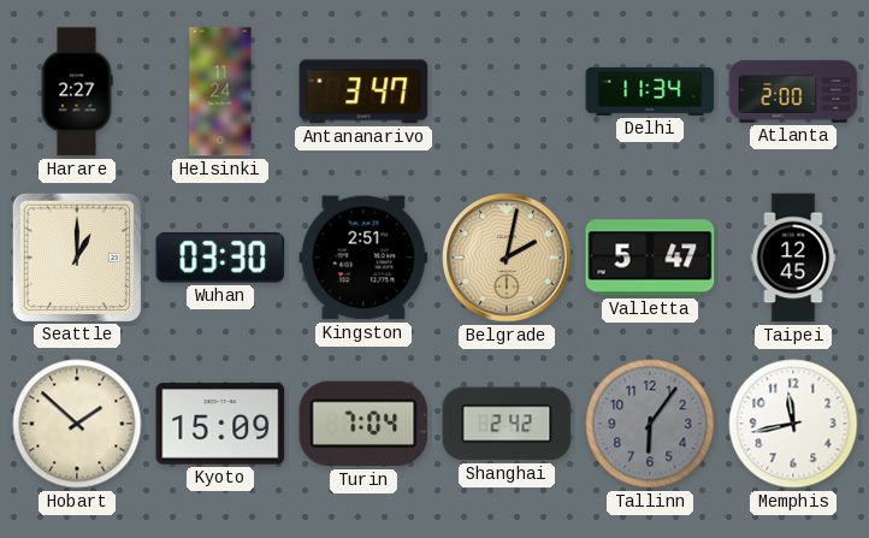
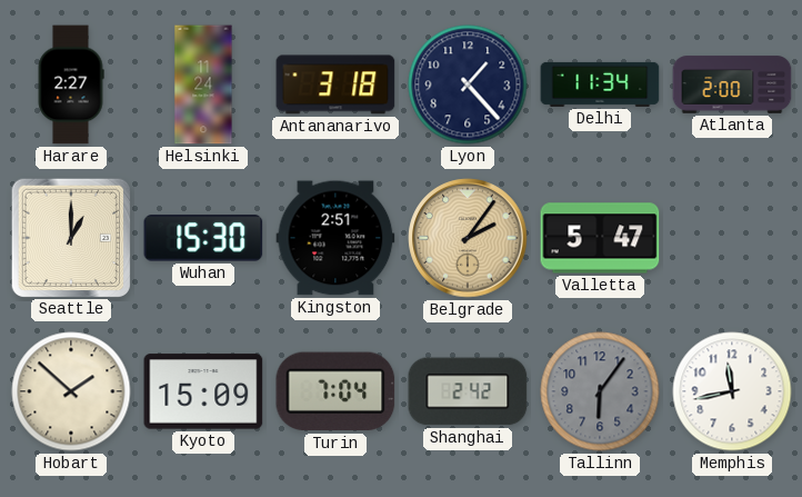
Antananarivo: 3:47 -> 3:18 (335, 85)
Lyon: none -> 1:23 (468, 85)
Wuhan: 03:30 -> 15:30 (203, 238)
Belgrade: 2:02 -> 2:06 (468, 238)
Taipei: 12:45 -> none (793, 258)
